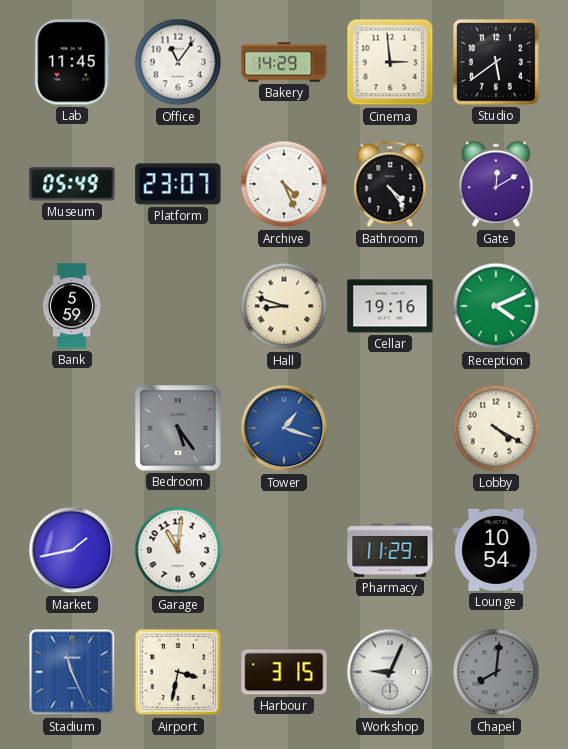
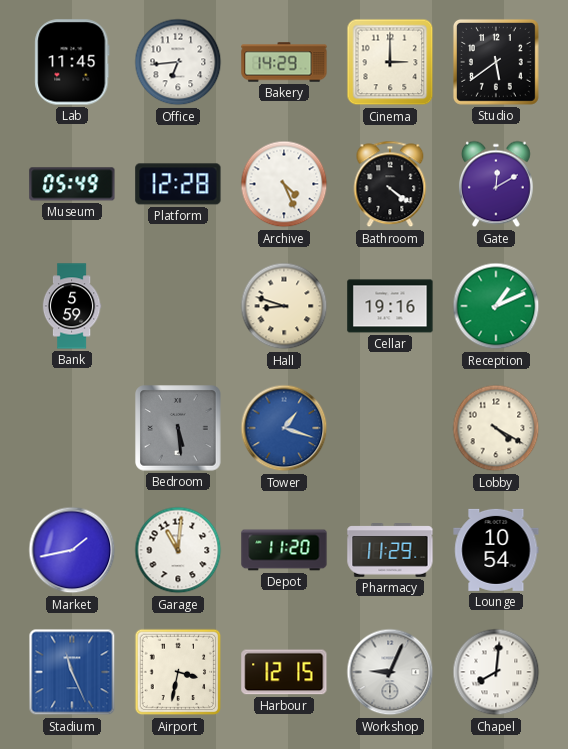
Office: 11:06 -> 6:44 (178, 62)
Cinema: 2:59 -> 3:00 (390, 62)
Platform: 23:07 -> 12:28 (178, 184)
Bathroom: 4:24 -> 4:21 (390, 184)
Reception: 4:11 -> 1:11 (496, 306)
Bedroom: 5:24 -> 5:29 (178, 428)
Depot: none -> 11:20 (284, 550)
Harbour: 3:15 -> 12:15 (284, 672)
Chapel dial: grey -> white (496, 672)
